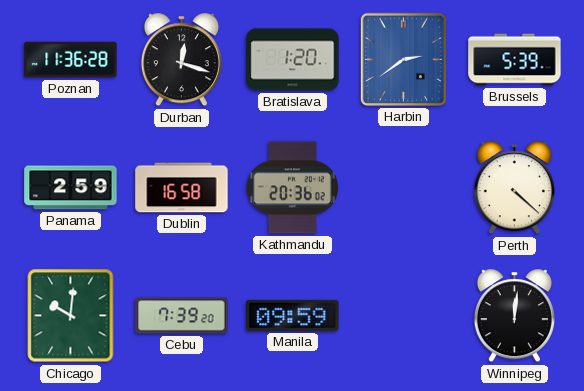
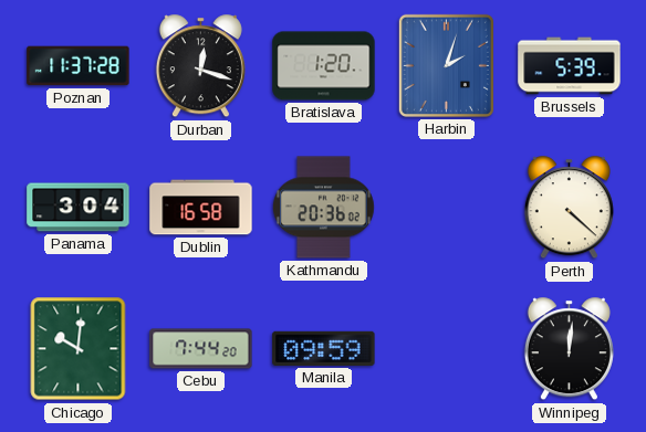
Poznan: 11:36 -> 11:37 (79, 66)
Harbin: 2:39 -> 2:03 (446, 65)
Panama: 2:59 -> 3:04 (79, 208)
Cebu: 7:39 -> 7:44 (201, 349)
